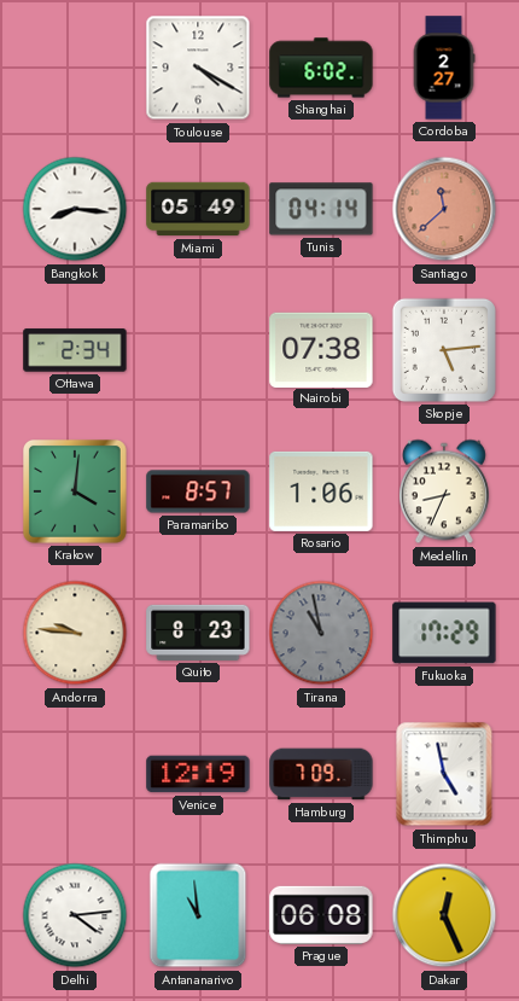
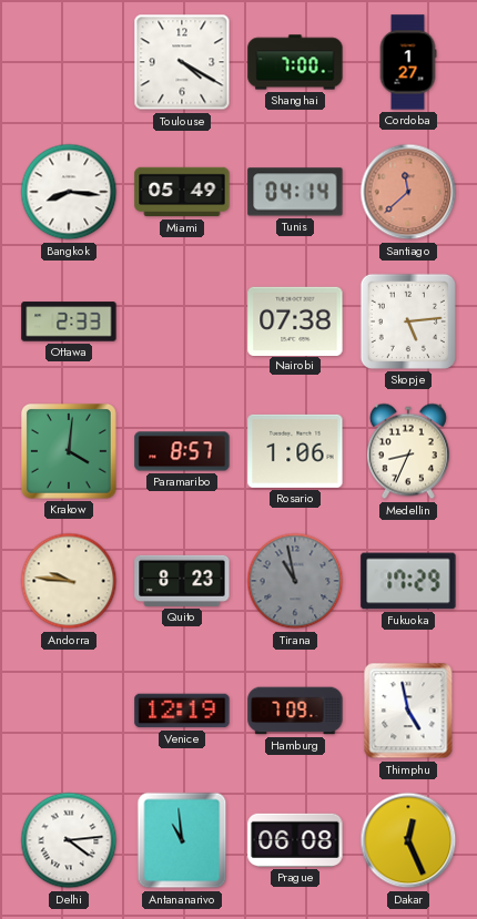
Shanghai: 6:02 -> 7:00 (295, 62)
Cordoba: 2:27 -> 1:27 (408, 62)
Ottawa: 2:34 -> 2:33 (69, 321)
